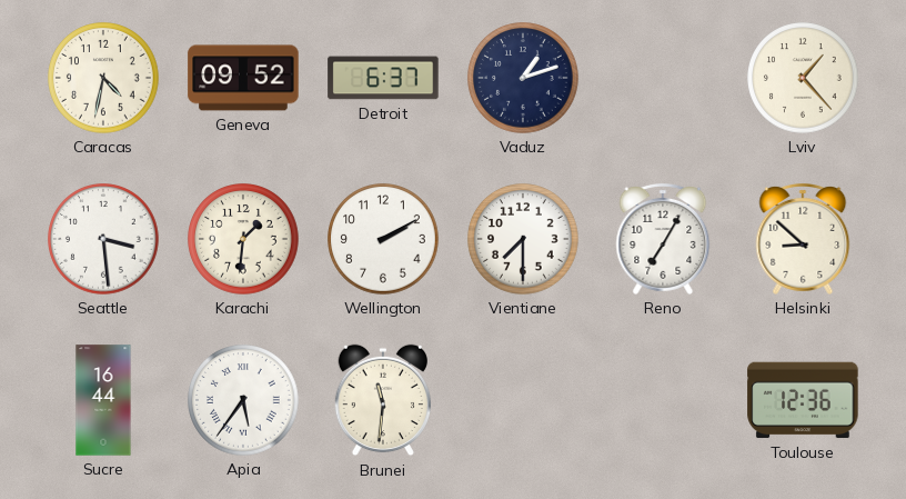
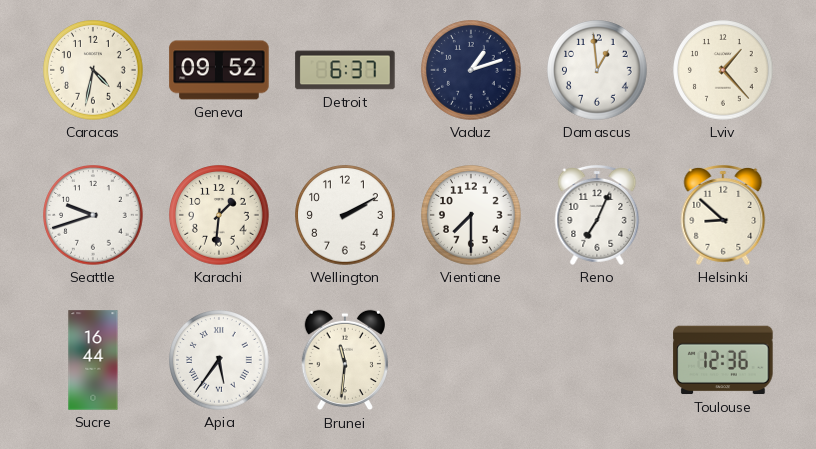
Damascus: none -> 12:59 (597, 70)
Seattle: 3:29 -> 9:42 (93, 215)
Reno: 7:05 -> 7:04 (597, 215)
